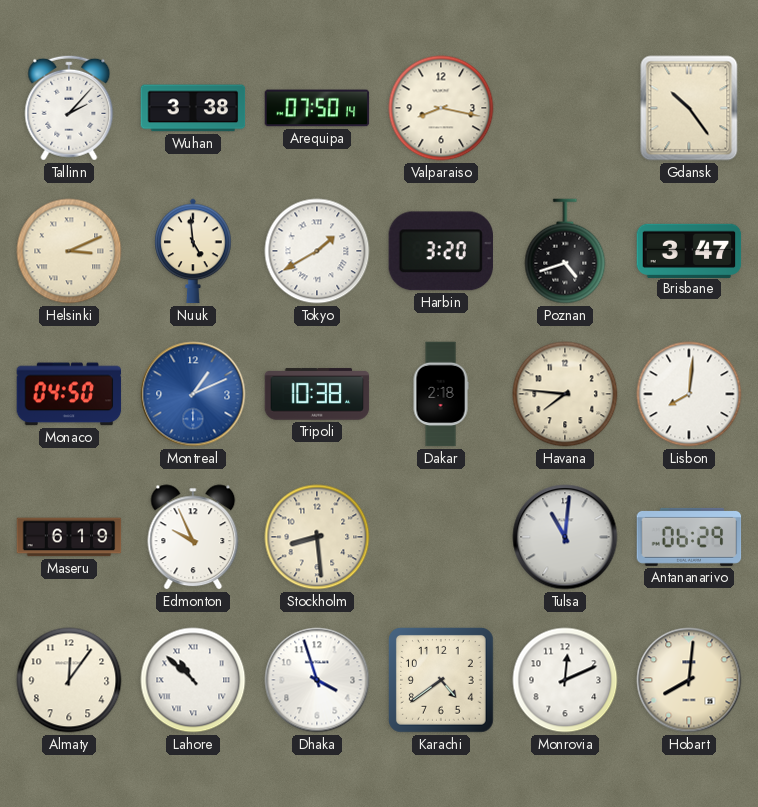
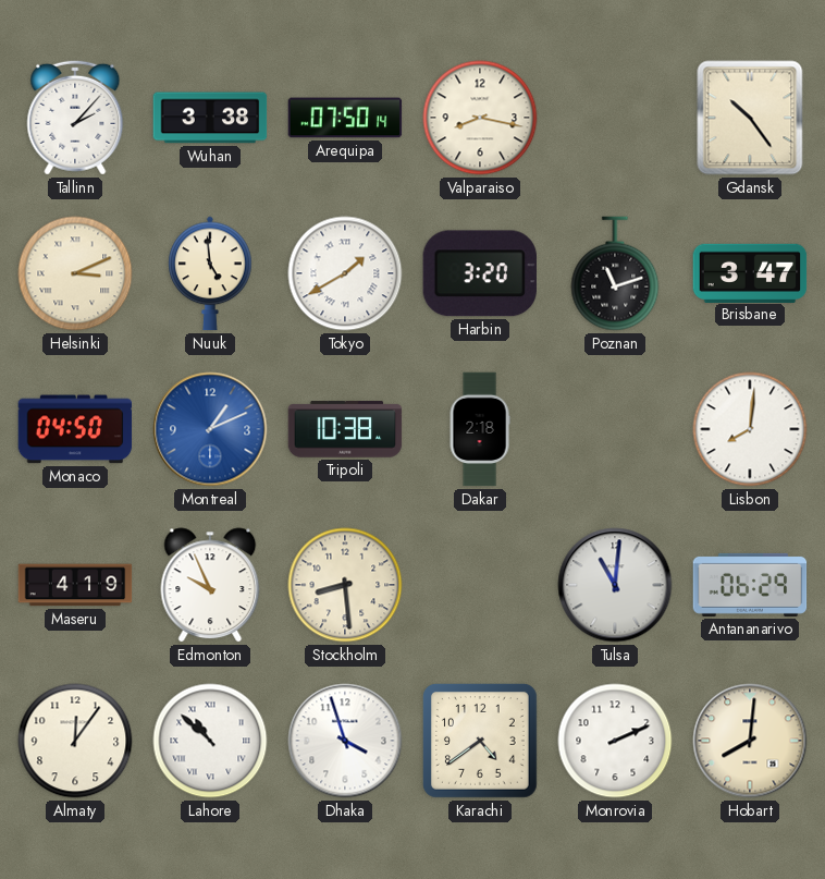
Poznan: 4:42 -> 11:12 (615, 273)
Havana: 7:46 -> none (565, 394)
Maseru: 6:19 -> 4:19 (75, 585)
Monrovia: 12:11 -> 2:11 (615, 741)
